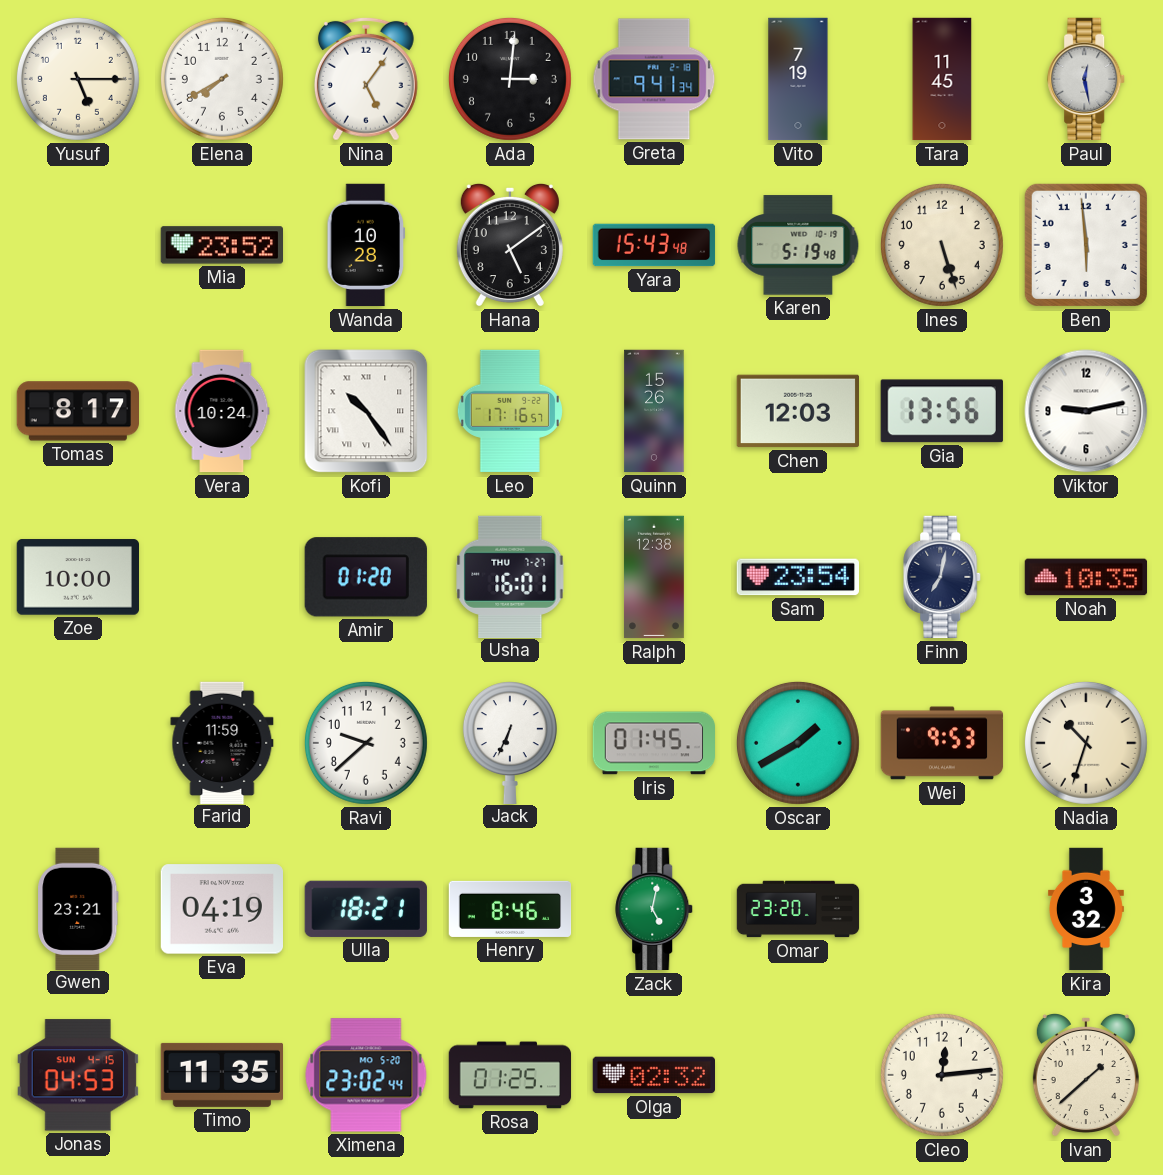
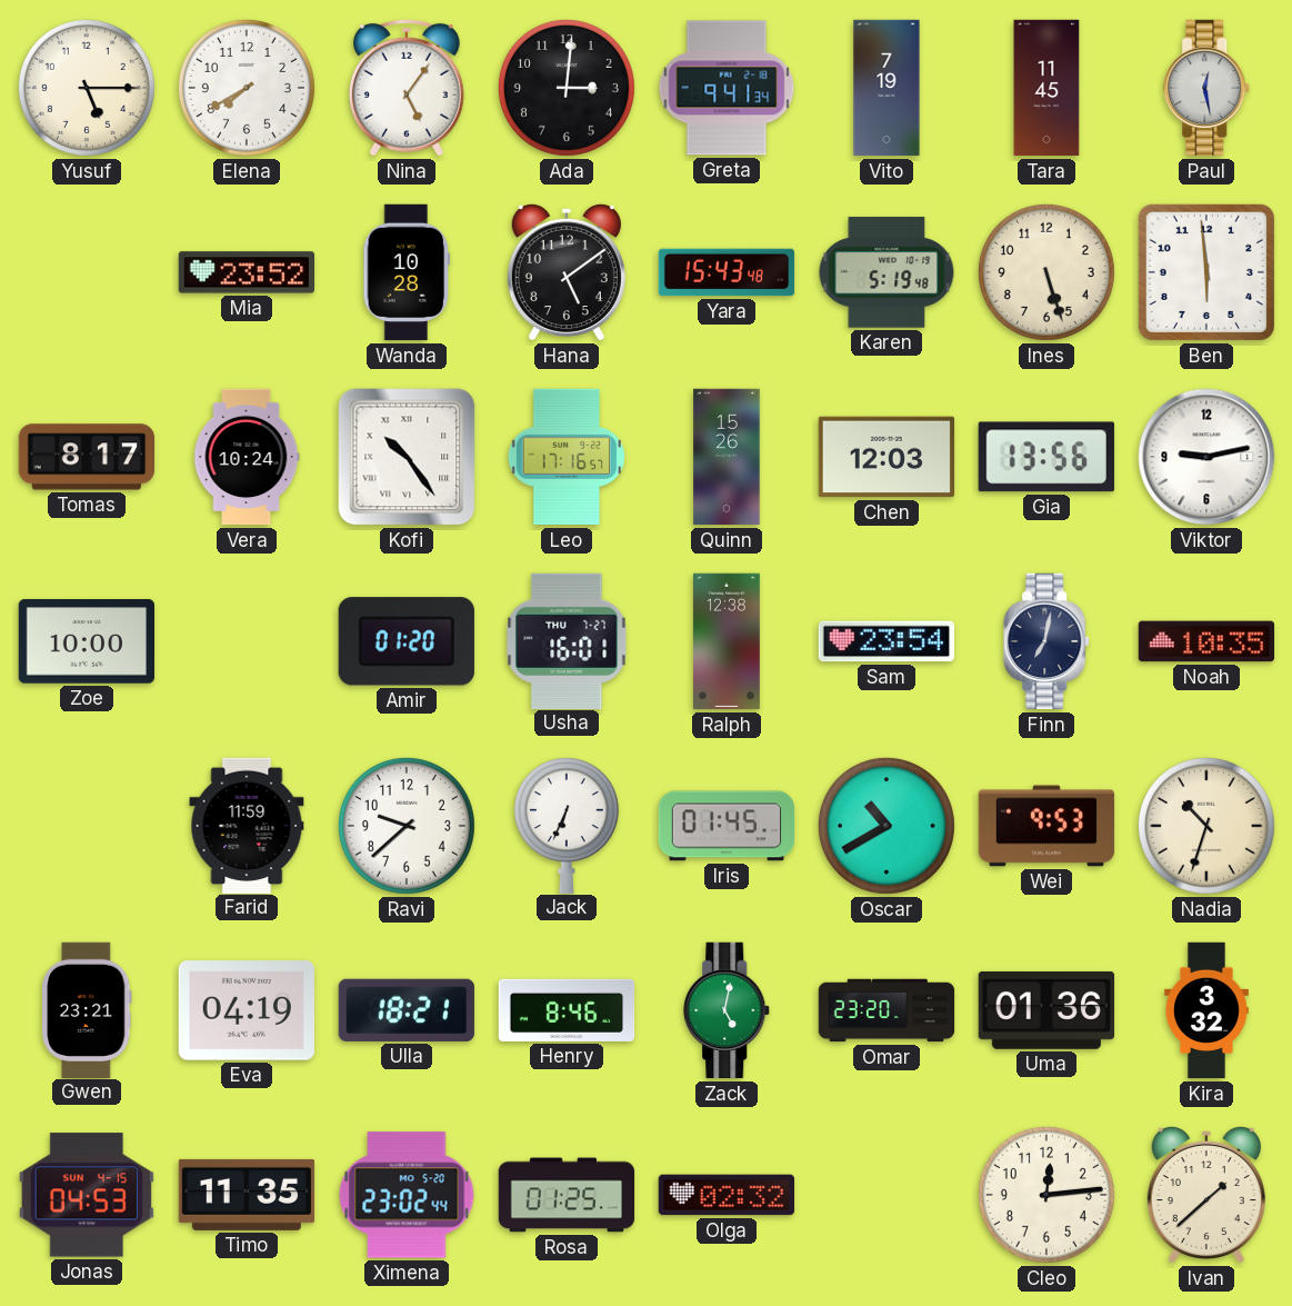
Oscar: 1:40 -> 10:40 (887, 826)
Uma: none -> 01:36 (1045, 1010)
